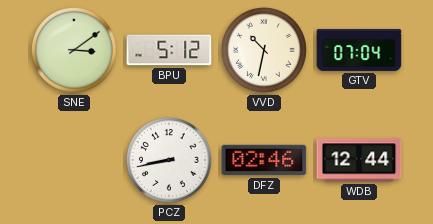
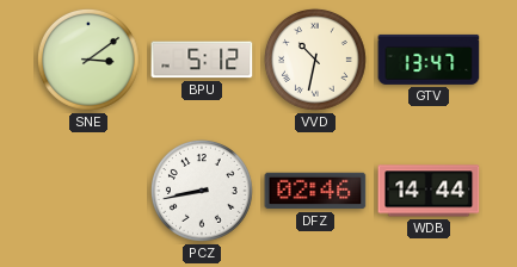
GTV: 07:04 -> 13:47 (429, 60)
WDB: 12:44 -> 14:44 (429, 191)
